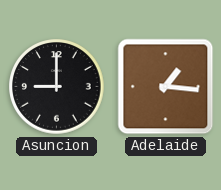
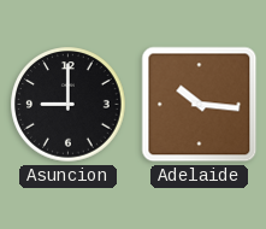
Adelaide: 1:16 -> 10:16 (200, 105)
